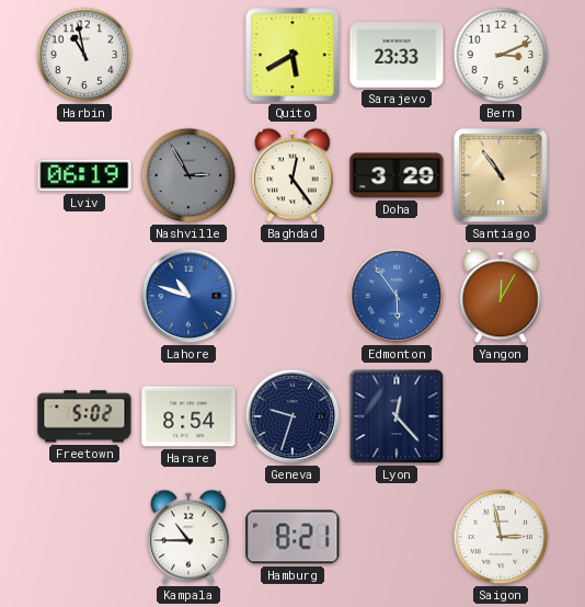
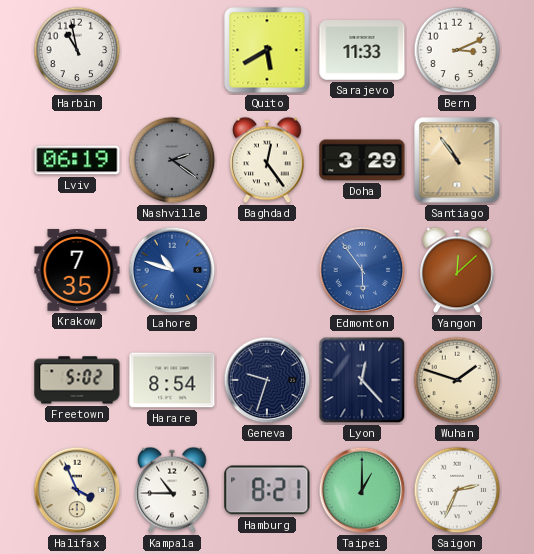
Sarajevo: 23:33 -> 11:33 (362, 50)
Nashville: 2:55 -> 2:21 (172, 160)
Krakow: none -> 7:35 (77, 270)
Yangon: 12:05 -> 12:08 (457, 270)
Wuhan: none -> 1:48 (457, 380)
Halifax: none -> 3:56 (77, 490)
Taipei: none -> 1:00 (362, 490)
Saigon: 2:58 -> 2:34 (457, 490)
